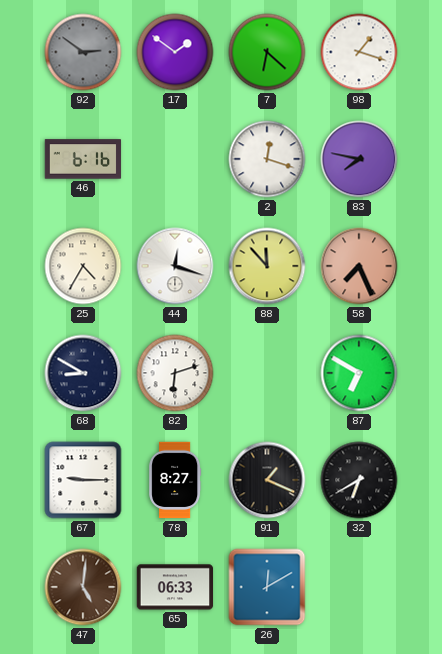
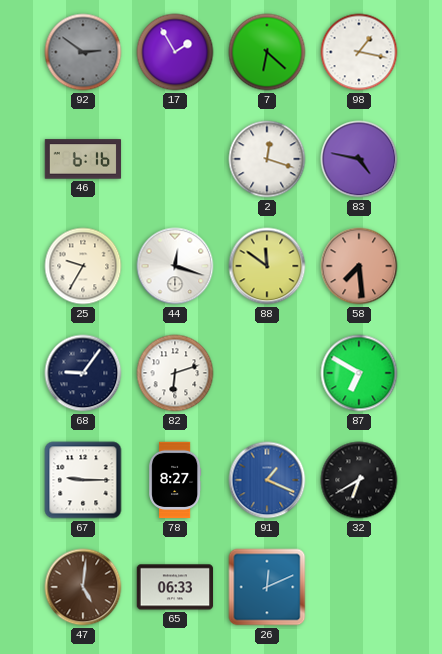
17: 1:51 -> 1:55 (175, 52)
98: 1:18 -> 1:17 (359, 52)
83: 7:47 -> 4:47 (359, 159)
25: 4:35 -> 9:35 (83, 266)
88: 11:53 -> 11:51 (267, 266)
58: 7:26 -> 7:29 (359, 266)
68: 8:50 -> 9:06 (83, 373)
91 dial: black -> blue (267, 480)
26: 12:10 -> 12:11 (267, 587)
